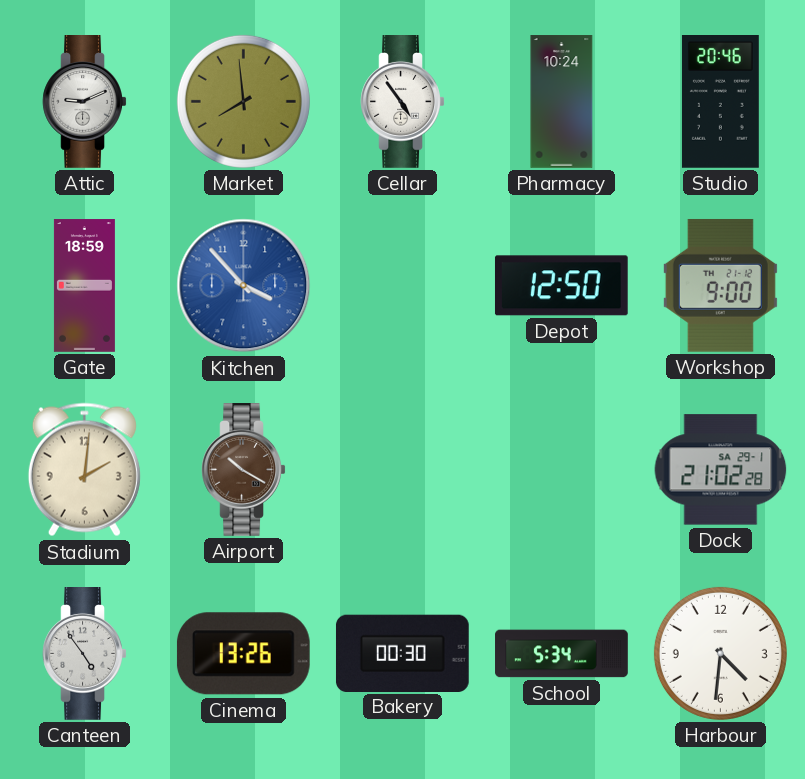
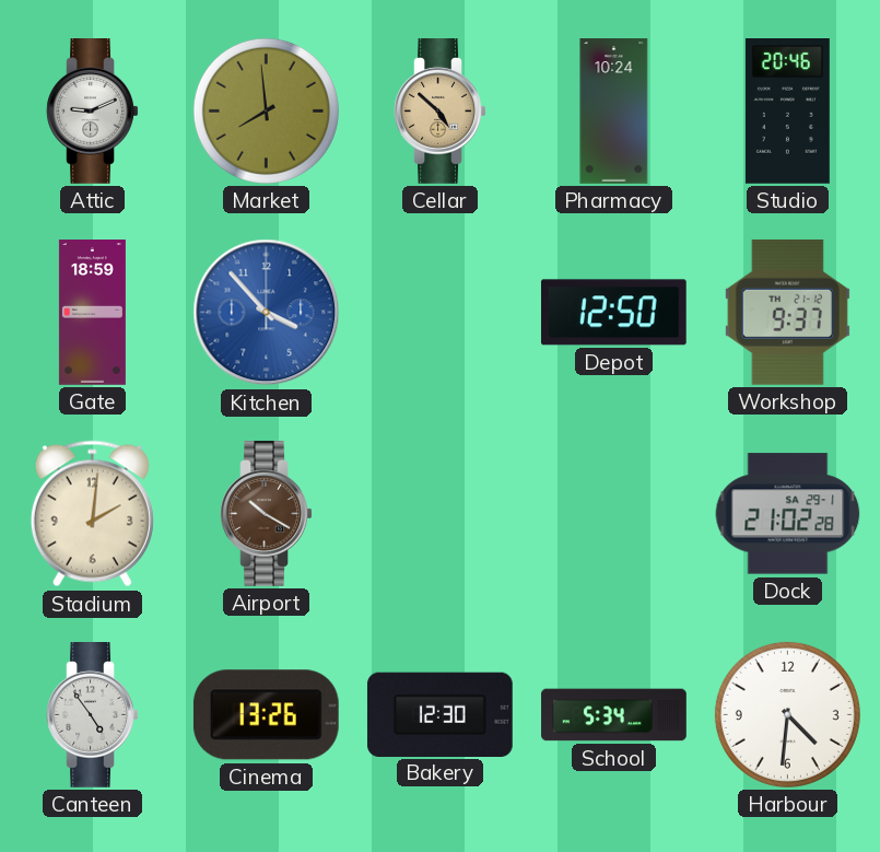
Cellar: 4:54 -> 4:52 (441, 112)
Cellar dial: white -> champagne (441, 112)
Workshop: 9:00 -> 9:37 (787, 312)
Bakery: 00:30 -> 12:30 (439, 714)
